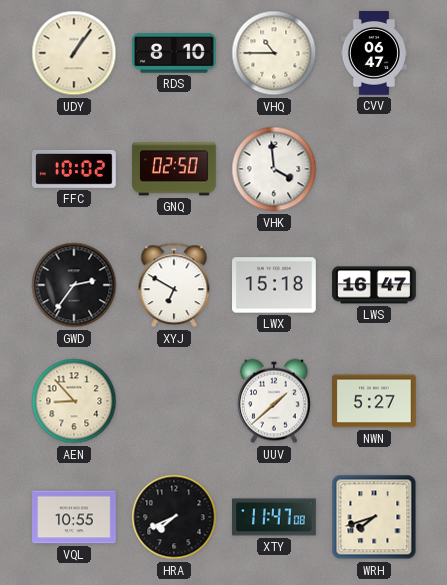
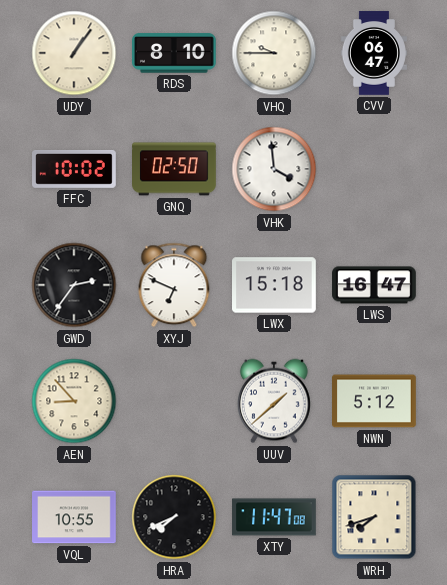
VHQ: 10:45 -> 9:45 (274, 53)
XYJ: 6:50 -> 6:49 (174, 285)
NWN: 5:27 -> 5:12 (375, 401)
